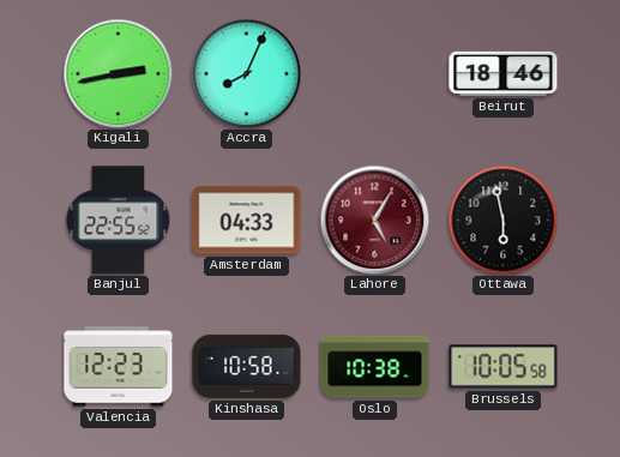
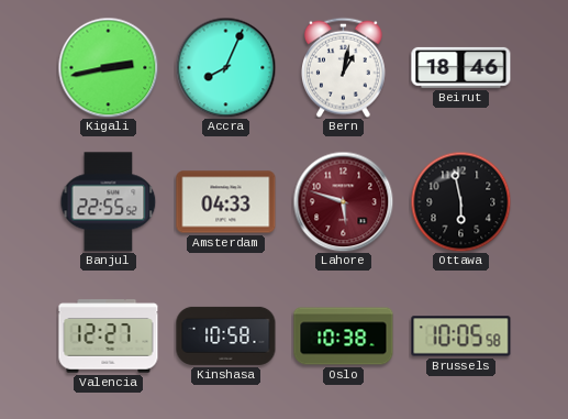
Bern: none -> 1:02 (343, 67)
Lahore: 5:05 -> 5:48 (343, 201)
Valencia: 12:23 -> 12:27 (109, 337)
